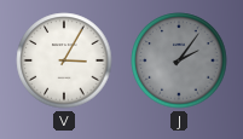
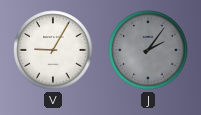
V: 3:05 -> 9:05 (53, 50)
